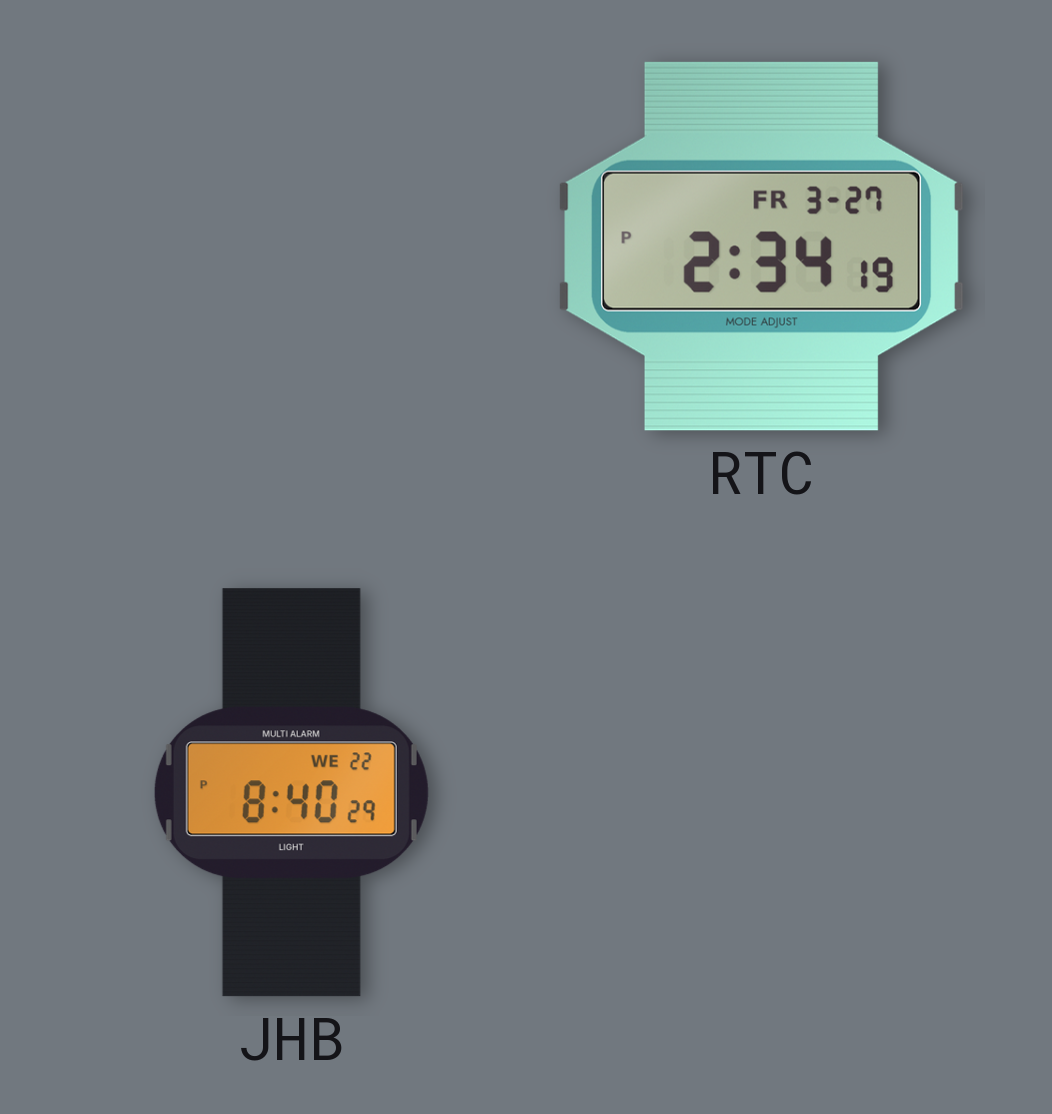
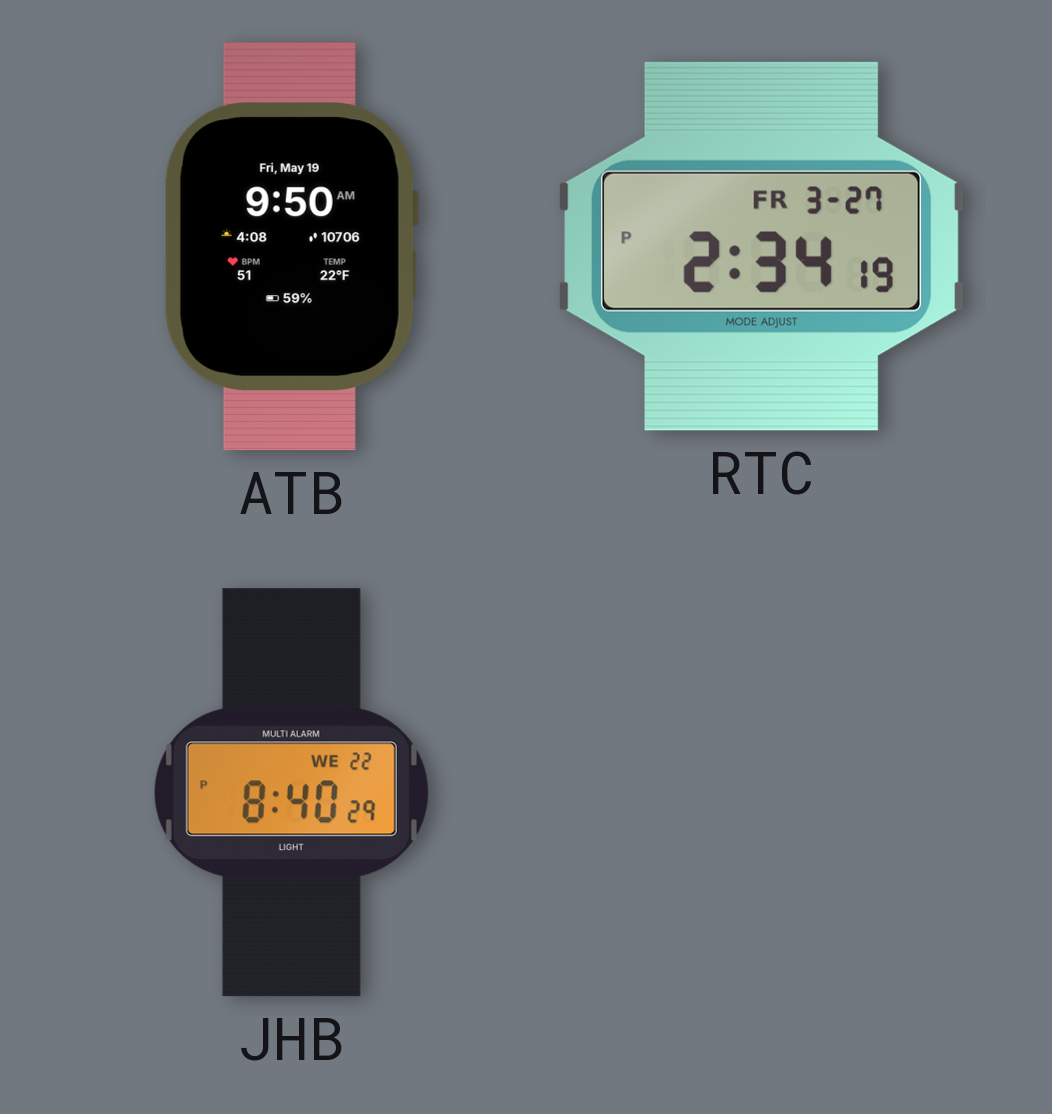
ATB: none -> 9:50 (291, 247)
